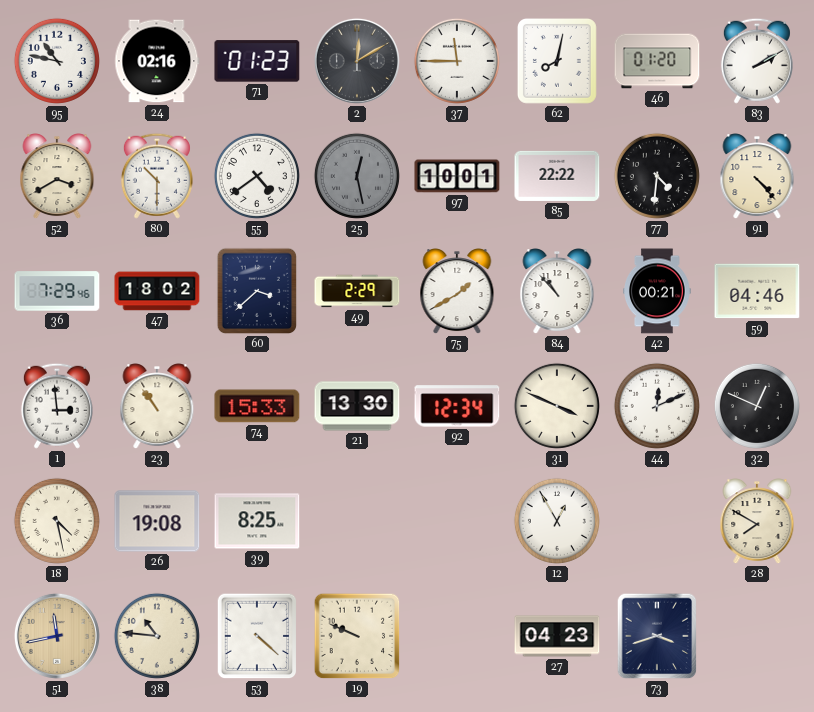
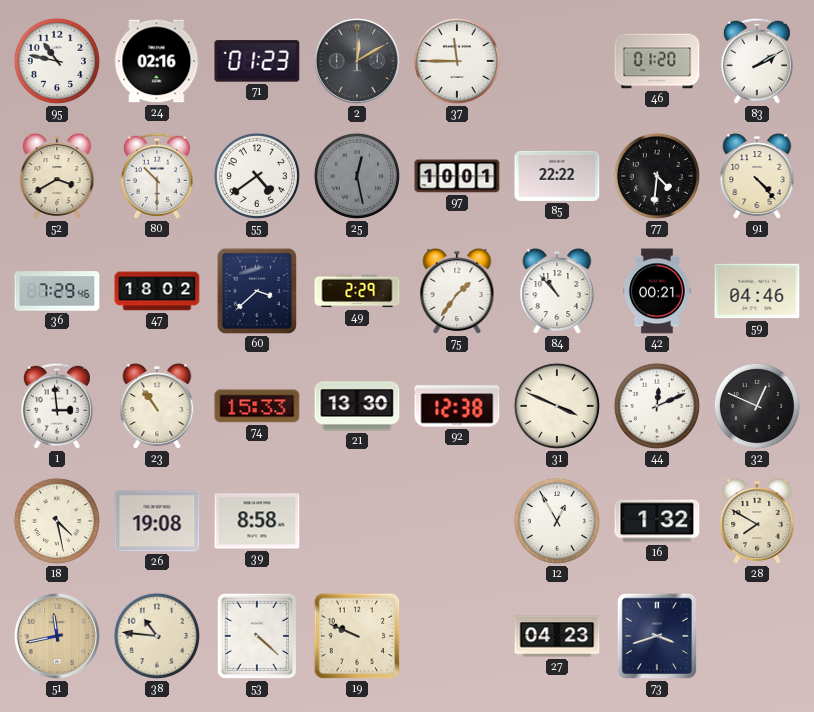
62: 8:02 -> none (557, 61)
75: 1:40 -> 1:36 (457, 292)
92: 12:34 -> 12:38 (457, 406)
39: 8:25 -> 8:58 (257, 521)
16: none -> 1:32 (657, 521)
